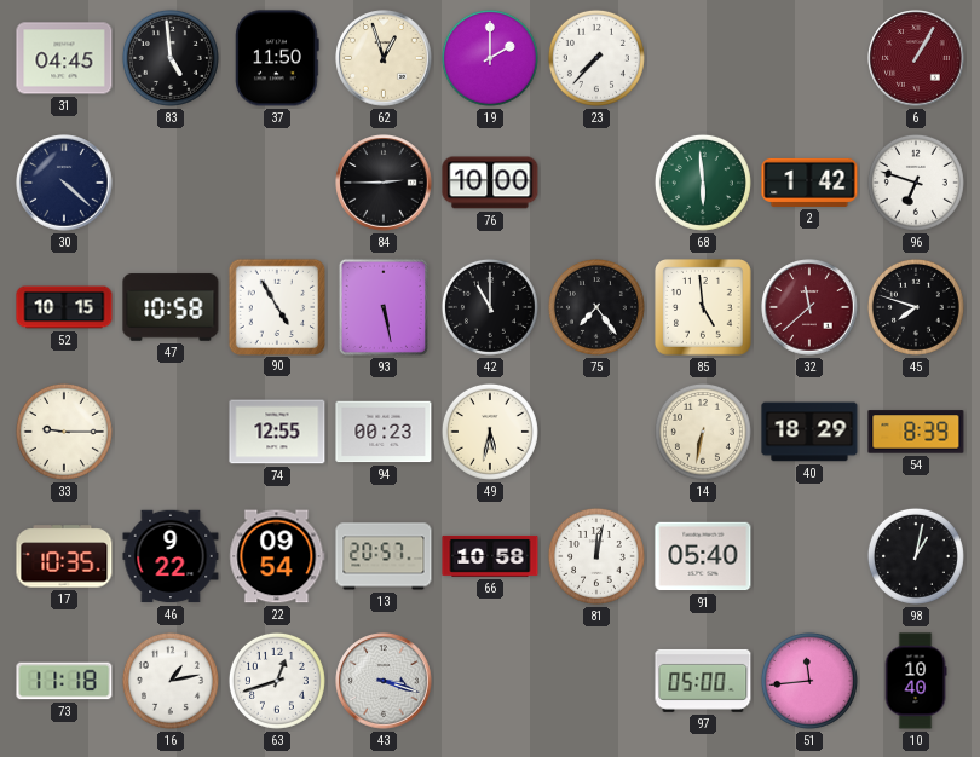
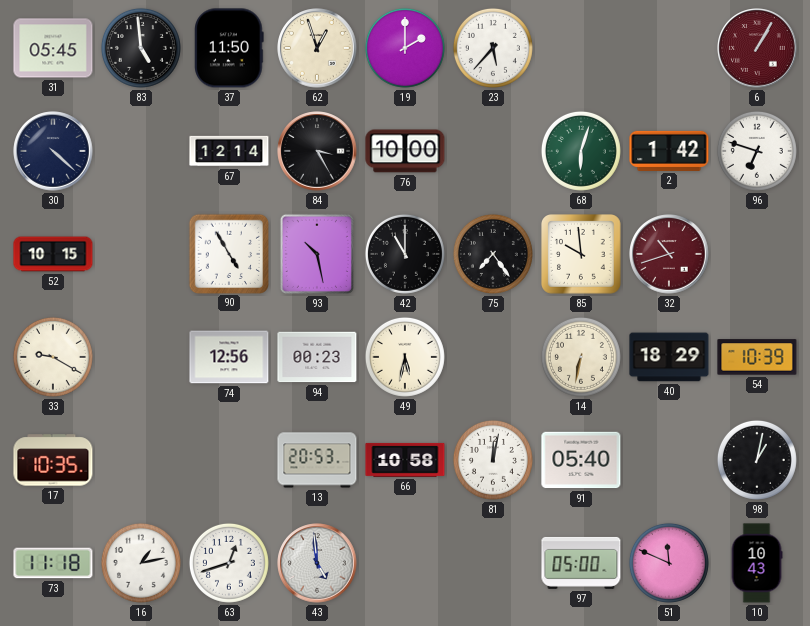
31: 04:45 -> 05:45 (53, 48)
23: 7:37 -> 5:37 (493, 48)
67: none -> 12:14 (229, 151)
84: 2:45 -> 3:25 (317, 151)
68: 5:59 -> 6:03 (581, 151)
47: 10:58 -> none (171, 307)
93: 5:28 -> 10:28 (317, 254)
85: 4:59 -> 9:59 (582, 255)
32: 11:38 -> 10:42 (669, 254)
45: 7:48 -> none (916, 307)
33: 9:15 -> 9:20 (53, 357)
74: 12:55 -> 12:56 (229, 357)
54: 8:39 -> 10:39 (757, 357)
46: 9:22 -> none (171, 556)
22: 09:54 -> none (277, 556)
13: 20:57 -> 20:53 (317, 460)
43: 3:18 -> 4:59 (317, 563)
51: 11:44 -> 11:49 (669, 563)
10: 10:40 -> 10:43 (757, 563)
